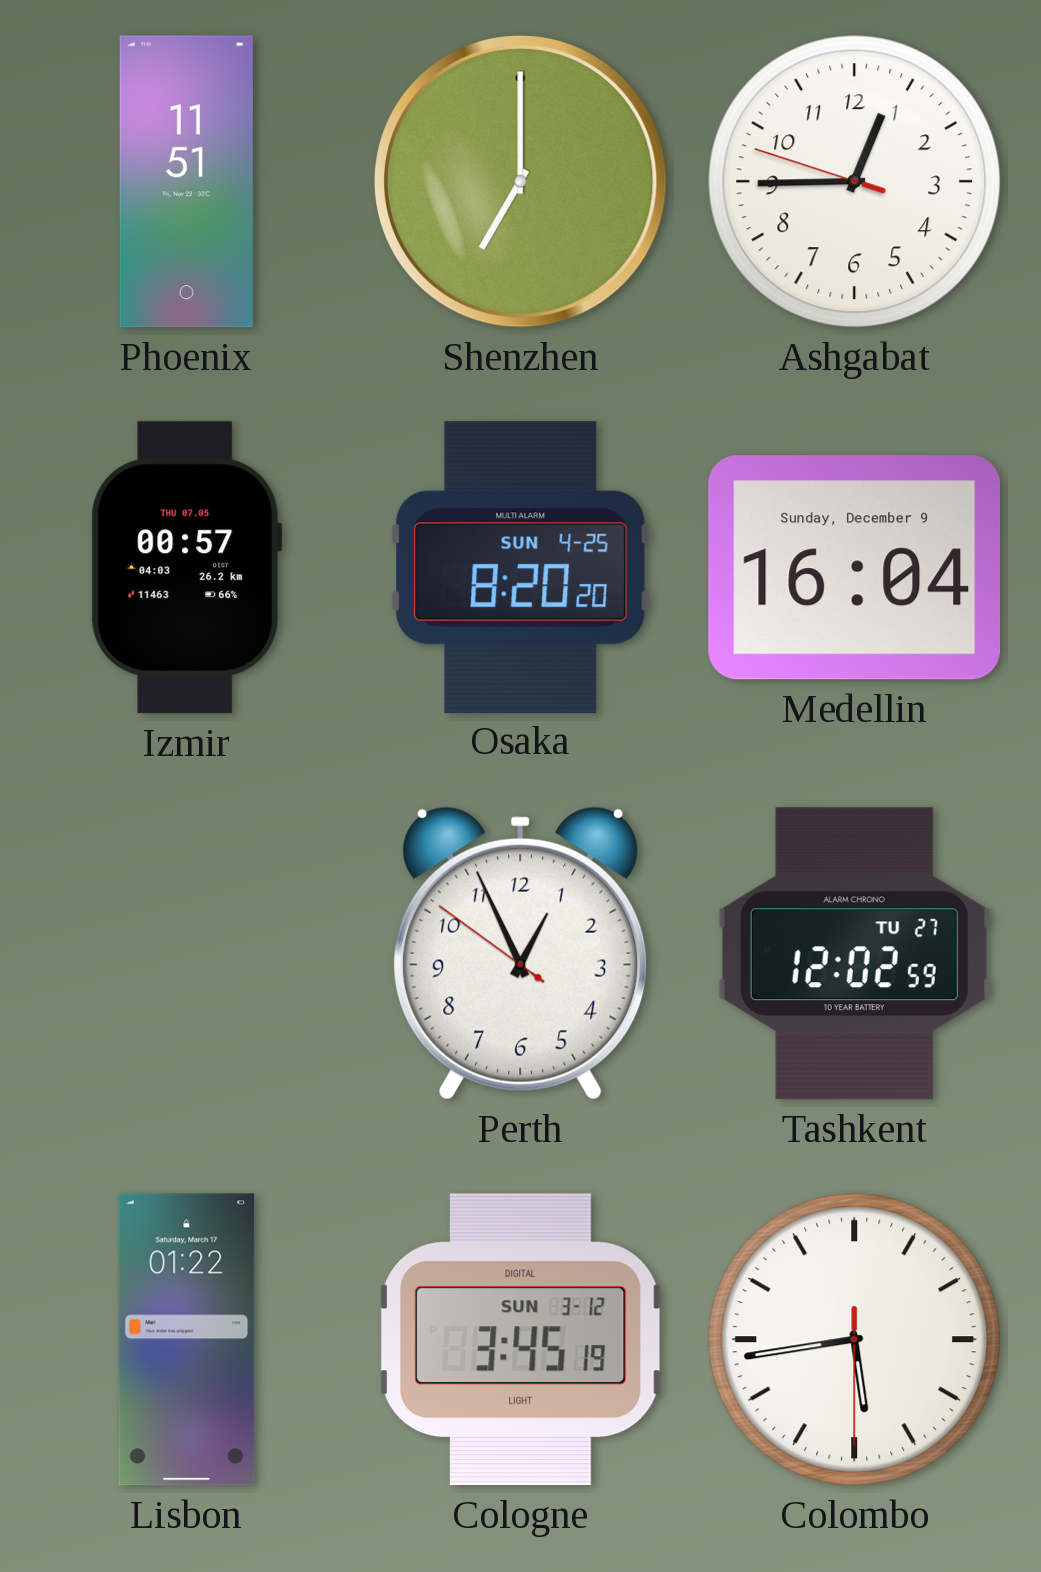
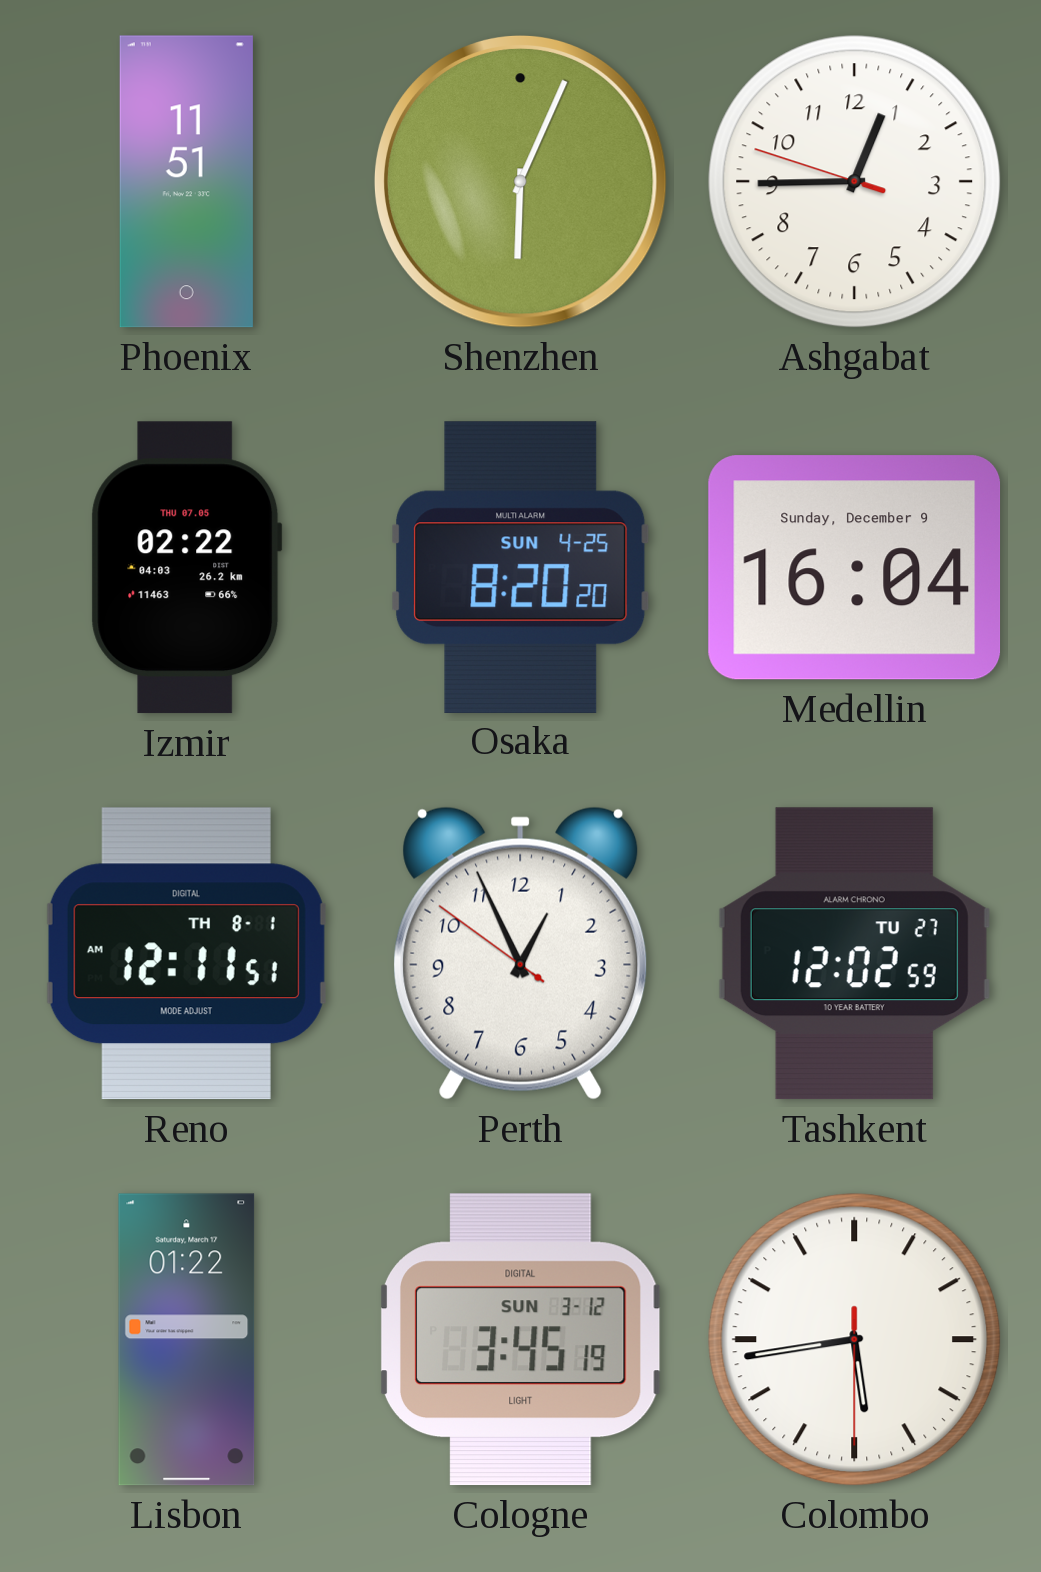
Shenzhen: 7:00 -> 6:04 (520, 181)
Izmir: 00:57 -> 02:22 (187, 568)
Reno: none -> 12:11 (186, 954)
